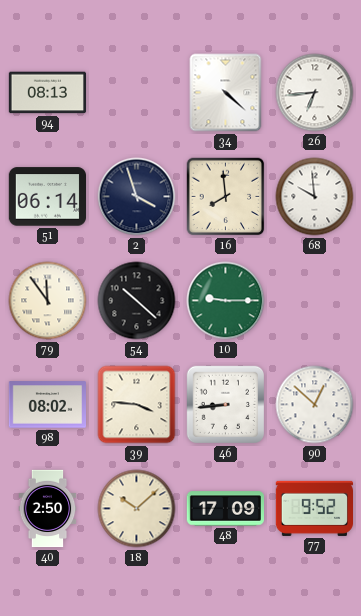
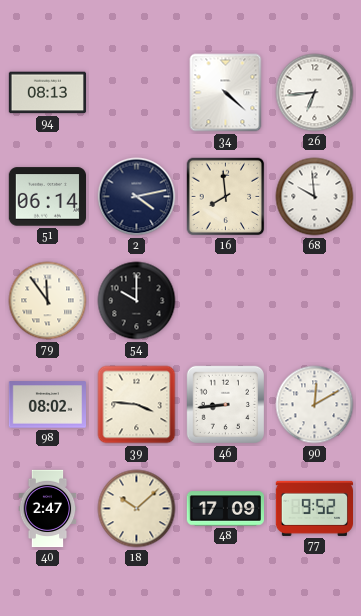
2: 3:57 -> 4:13 (137, 197)
54: 10:22 -> 10:00 (137, 301)
10: 9:15 -> none (226, 301)
90: 12:52 -> 12:10 (315, 405)
40: 2:50 -> 2:47 (48, 509)
